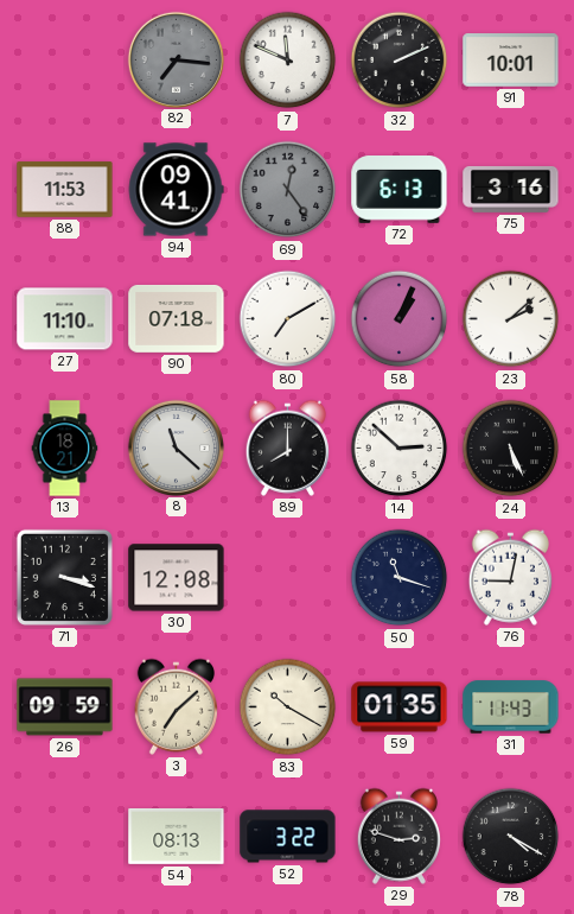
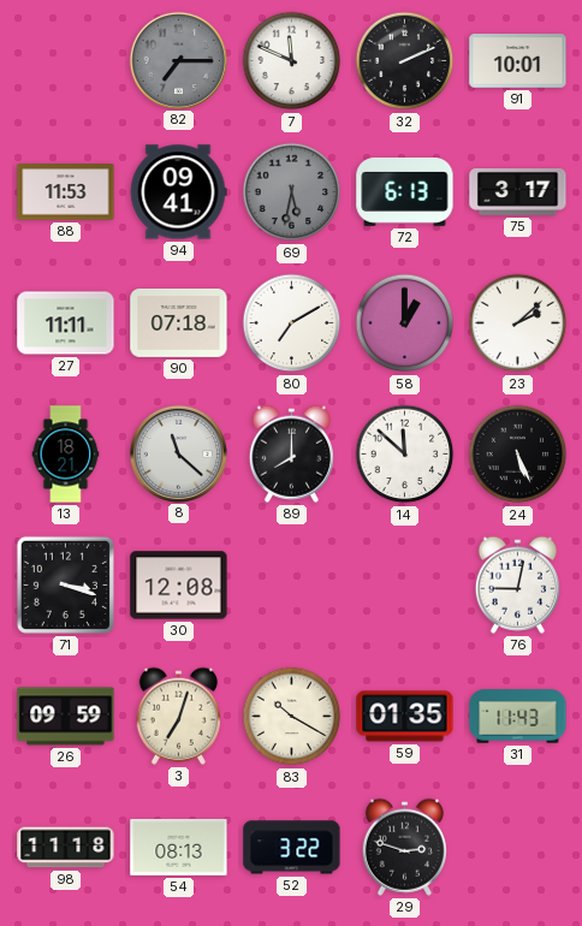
82: 7:16 -> 7:15 (178, 60)
69: 12:24 -> 5:32 (292, 192)
75: 3:16 -> 3:17 (518, 191)
27: 11:10 -> 11:11 (66, 323)
58: 1:04 -> 1:00 (405, 323)
14: 2:52 -> 11:52 (405, 455)
50: 11:18 -> none (400, 578)
3: 7:08 -> 7:03 (178, 716)
98: none -> 11:18 (66, 848)
78: 4:20 -> none (511, 837)
